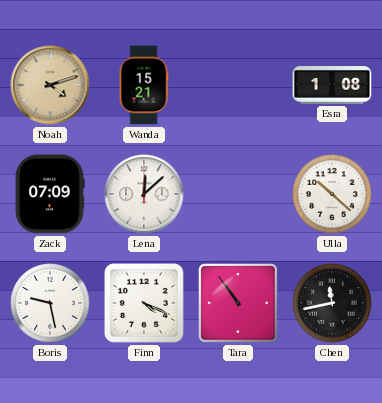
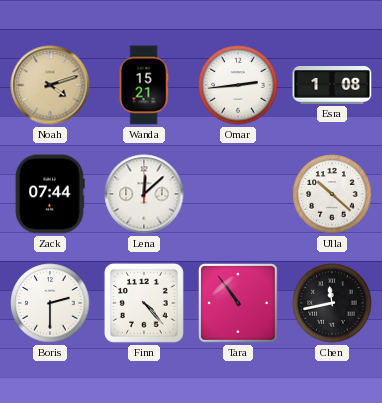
Omar: none -> 2:44 (238, 85)
Zack: 07:09 -> 07:44 (50, 194)
Boris: 9:28 -> 2:30 (50, 303)
Finn: 4:19 -> 4:23 (144, 303)
